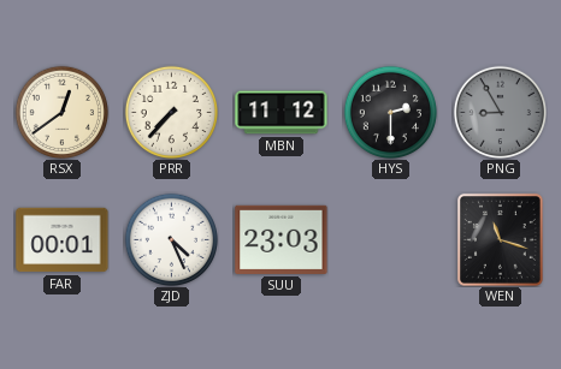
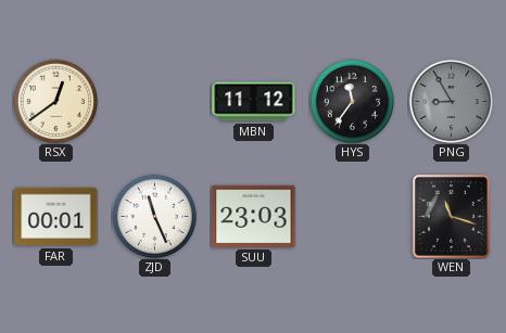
PRR: 7:37 -> none (171, 112)
HYS: 2:30 -> 11:36 (352, 101)
ZJD: 4:26 -> 11:26 (154, 216)
